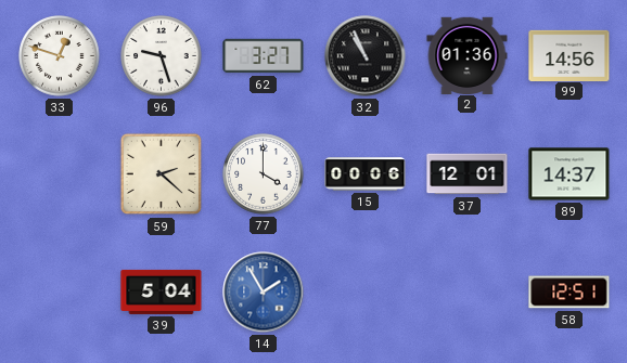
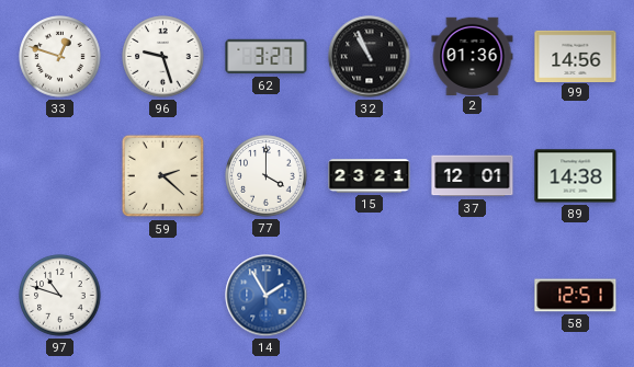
15: 00:06 -> 23:21 (370, 176)
89: 14:37 -> 14:38 (576, 176)
97: none -> 10:48 (60, 296)
39: 5:04 -> none (162, 291)
